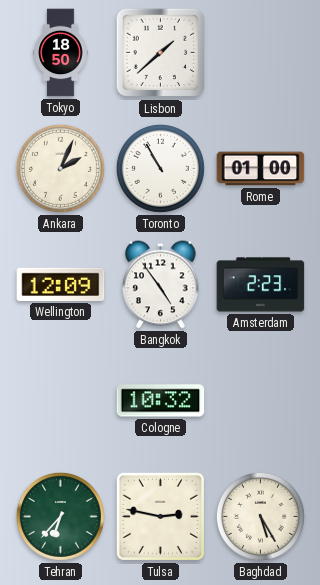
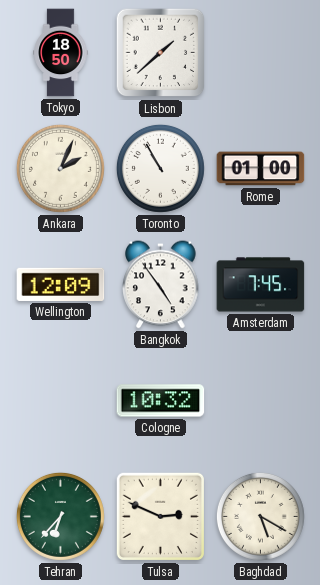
Amsterdam: 2:23 -> 7:45 (261, 285)
Tulsa: 2:47 -> 2:49 (160, 516)
Baghdad: 5:25 -> 5:20 (260, 516)
